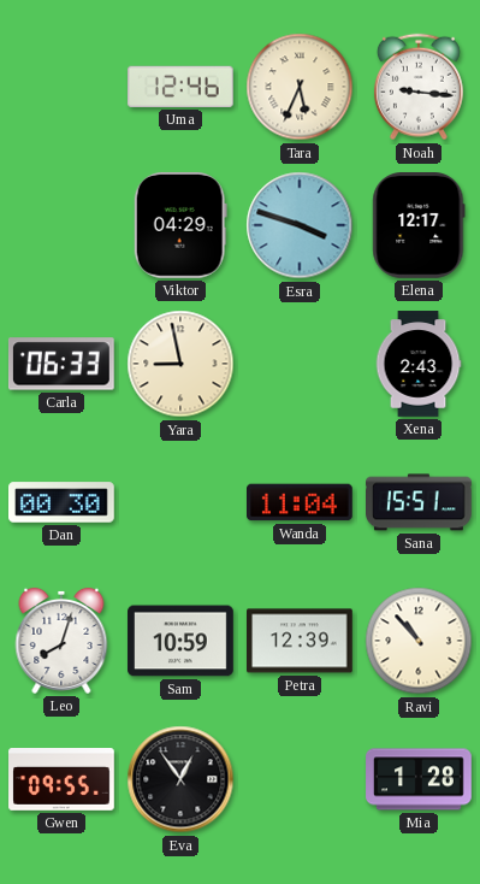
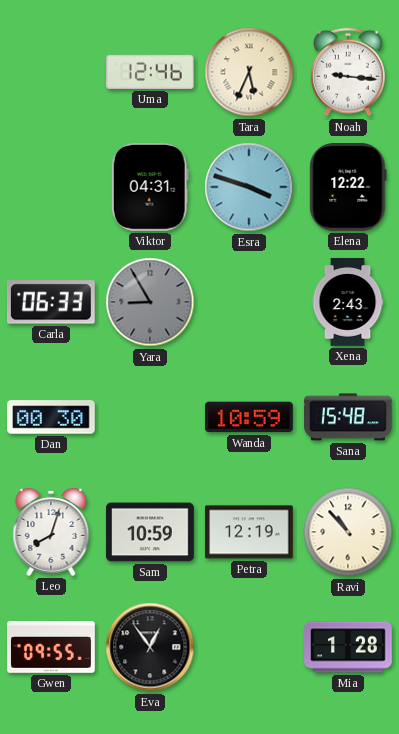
Viktor: 04:29 -> 04:31 (150, 187)
Elena: 12:17 -> 12:22 (348, 188)
Yara: 8:58 -> 8:55 (150, 302)
Yara dial: cream -> grey (150, 302)
Wanda: 11:04 -> 10:59 (250, 417)
Sana: 15:51 -> 15:48 (349, 417)
Petra: 12:39 -> 12:19 (250, 532)
